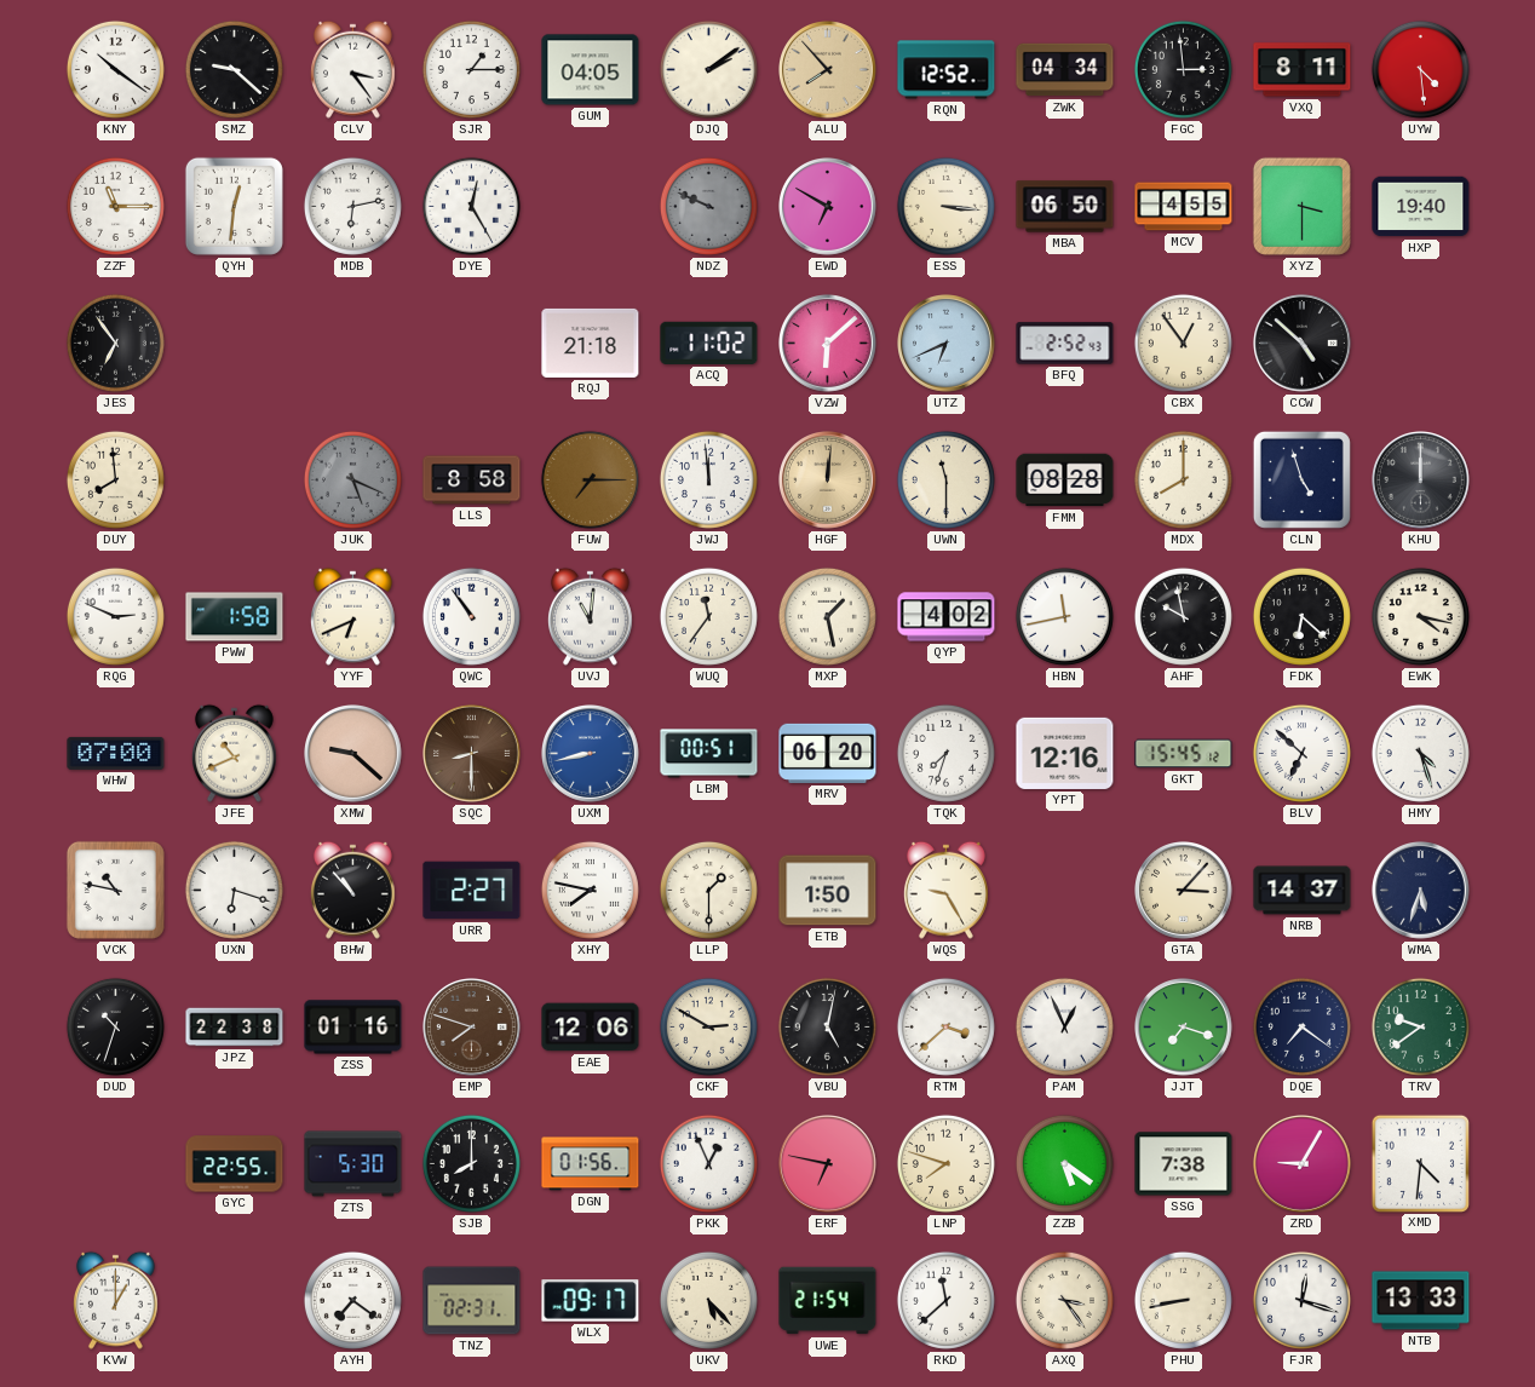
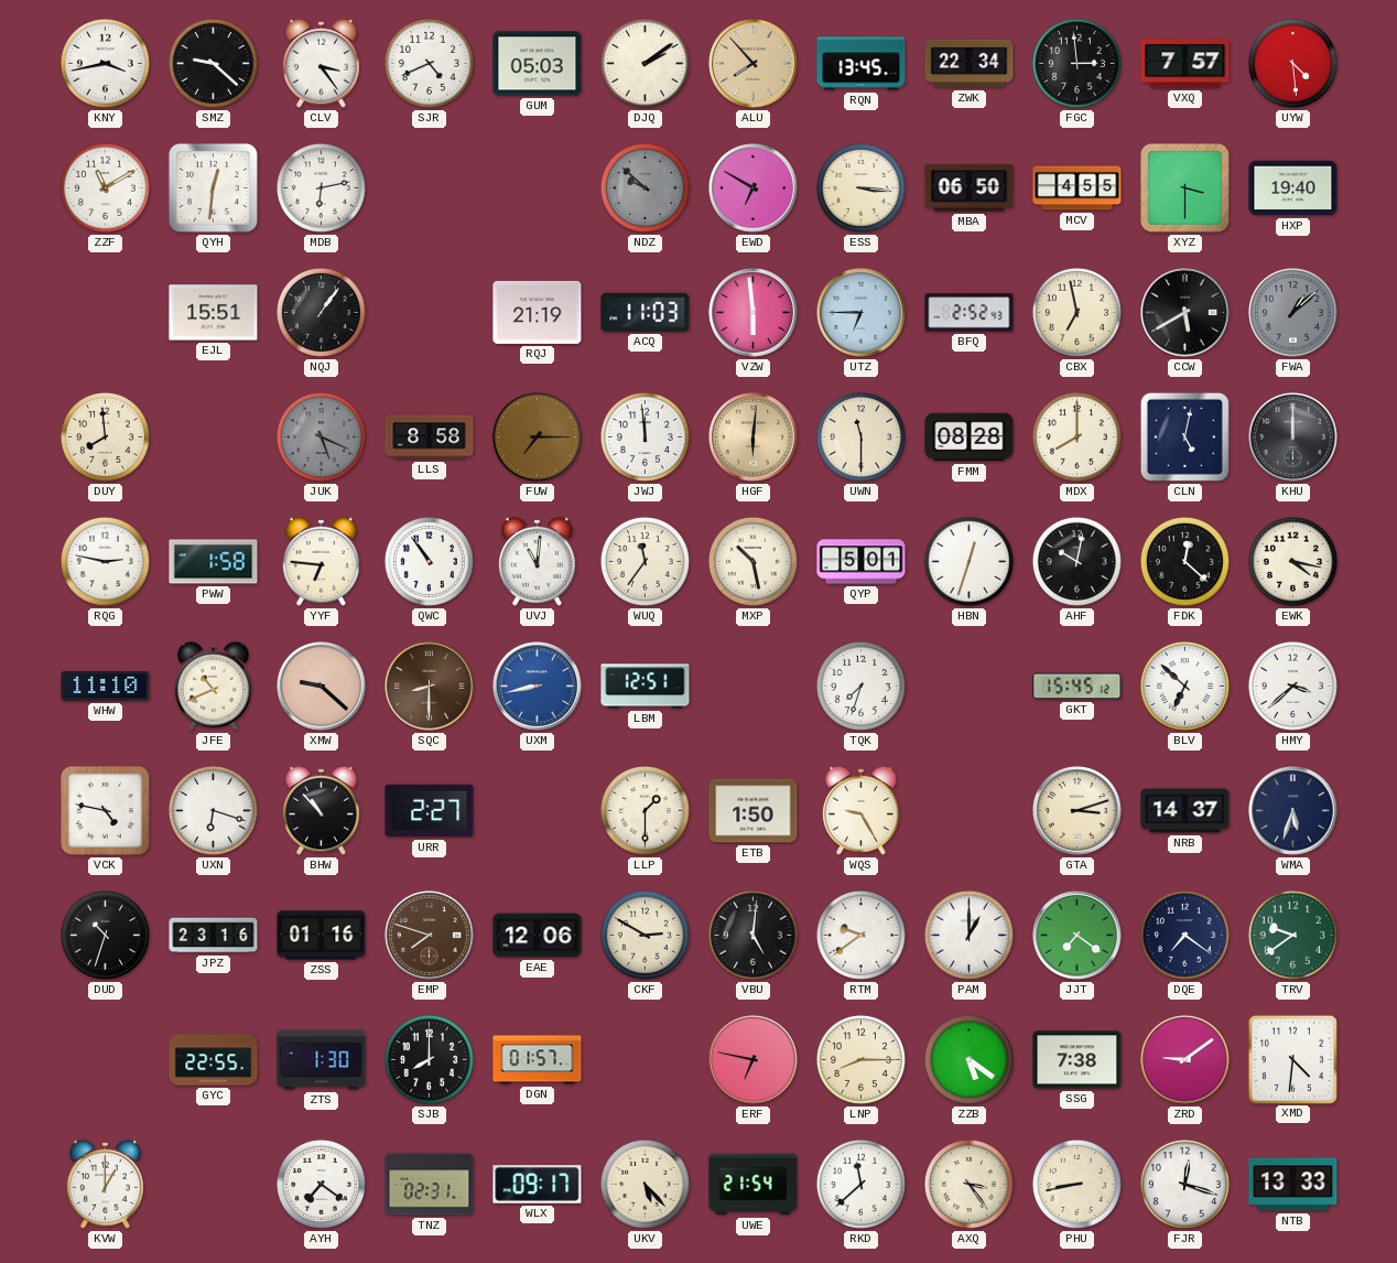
KNY: 10:21 -> 3:43 (105, 63)
SJR: 1:15 -> 4:41 (429, 63)
GUM: 04:05 -> 05:03 (538, 64)
RQN: 12:52 -> 13:45 (862, 64)
ZWK: 04:34 -> 22:34 (970, 64)
VXQ: 8:11 -> 7:57 (1185, 64)
ZZF: 11:15 -> 11:10 (105, 187)
DYE: 12:25 -> none (471, 206)
NDZ: 9:49 -> 9:52 (645, 187)
JES: 6:54 -> none (115, 343)
EJL: none -> 15:51 (214, 313)
NQJ: none -> 1:06 (321, 312)
RQJ: 21:18 -> 21:19 (538, 312)
ACQ: 11:02 -> 11:03 (646, 312)
VZW: 6:08 -> 5:59 (754, 313)
UTZ: 6:41 -> 6:45 (862, 313)
CBX: 12:54 -> 6:58 (1076, 312)
CCW: 4:52 -> 5:40 (1185, 313)
FWA: none -> 1:08 (1293, 313)
HGF: 12:01 -> 6:01 (754, 438)
CLN: 4:57 -> 5:02 (1184, 436)
RQG: 2:49 -> 2:47 (105, 561)
YYF: 6:41 -> 6:46 (321, 561)
MXP: 1:28 -> 10:28 (752, 561)
QYP: 4:02 -> 5:01 (862, 562)
HBN: 11:43 -> 12:33 (968, 561)
AHF: 9:58 -> 10:02 (1076, 561)
FDK: 6:22 -> 12:22 (1184, 561)
WHW: 07:00 -> 11:10 (106, 686)
LBM: 00:51 -> 12:51 (646, 687)
MRV: 06:20 -> none (828, 753)
YPT: 12:16 -> none (1065, 753)
HMY: 4:27 -> 3:38 (1292, 686)
VCK: 10:47 -> 4:47 (105, 810)
XHY: 7:47 -> none (590, 890)
GTA: 3:07 -> 3:12 (1077, 811)
JPZ: 22:38 -> 23:16 (214, 936)
VBU: 5:02 -> 5:01 (752, 935)
RTM: 3:38 -> 9:39 (860, 935)
PAM: 12:56 -> 1:00 (968, 935)
JJT: 7:18 -> 7:21 (1077, 936)
ZTS: 5:30 -> 1:30 (322, 1060)
DGN: 01:56 -> 01:57 (538, 1060)
PKK: 12:56 -> none (708, 1163)
LNP: 7:48 -> 8:15 (860, 1059)
ZRD: 9:05 -> 9:09 (1185, 1060)
